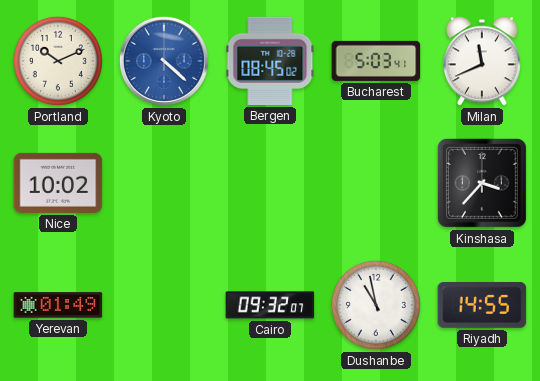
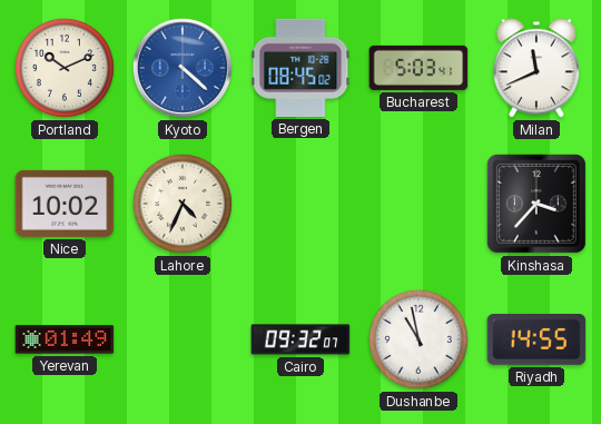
Lahore: none -> 4:34 (183, 204)
